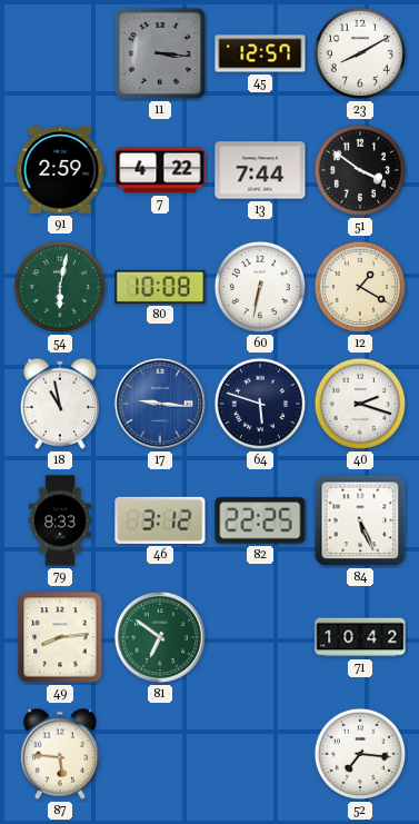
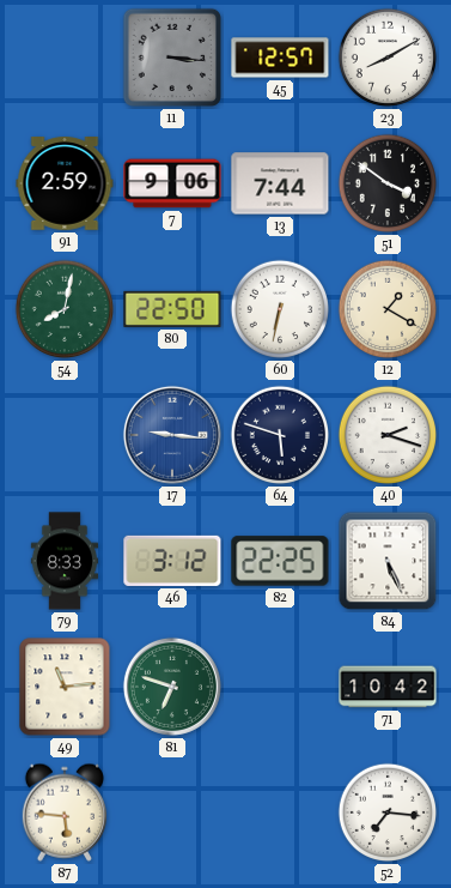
7: 4:22 -> 9:06 (172, 183)
54: 6:02 -> 8:02 (65, 309)
80: 10:08 -> 22:50 (172, 309)
18: 10:58 -> none (59, 404)
49: 8:14 -> 11:14 (65, 687)
81: 6:51 -> 6:48 (172, 687)
